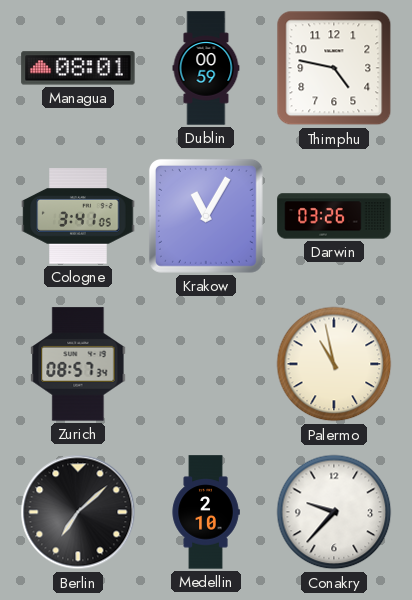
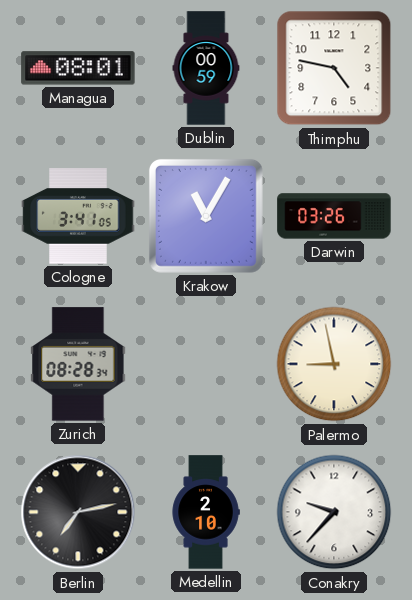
Zurich: 08:57 -> 08:28 (78, 364)
Palermo: 10:58 -> 8:58 (334, 364)
Berlin: 7:08 -> 7:13 (78, 512)
